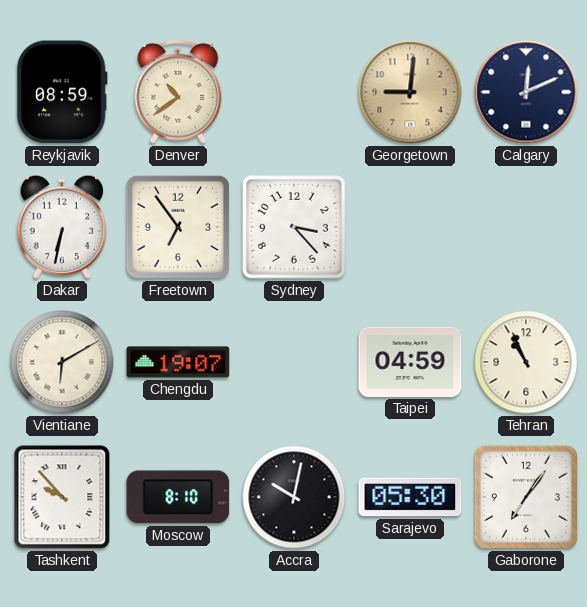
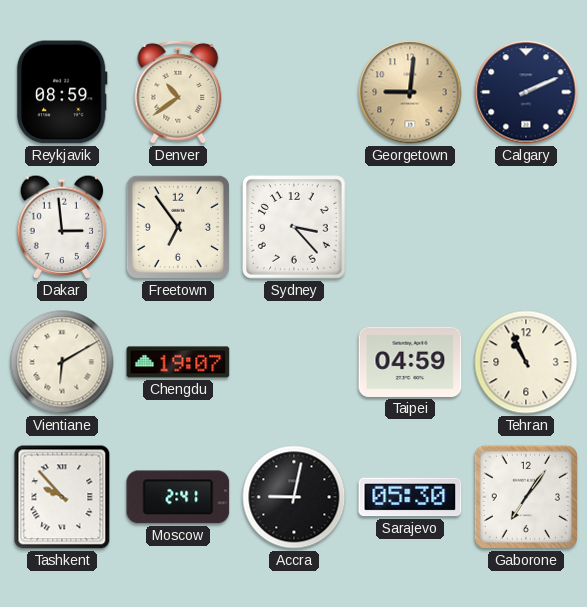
Calgary: 12:11 -> 2:11 (526, 92)
Dakar: 6:32 -> 2:59 (61, 227)
Moscow: 8:10 -> 2:41 (178, 497)
Accra: 10:02 -> 9:02 (294, 497)
